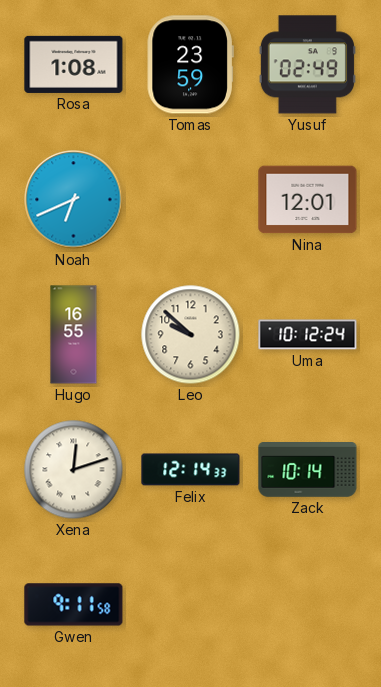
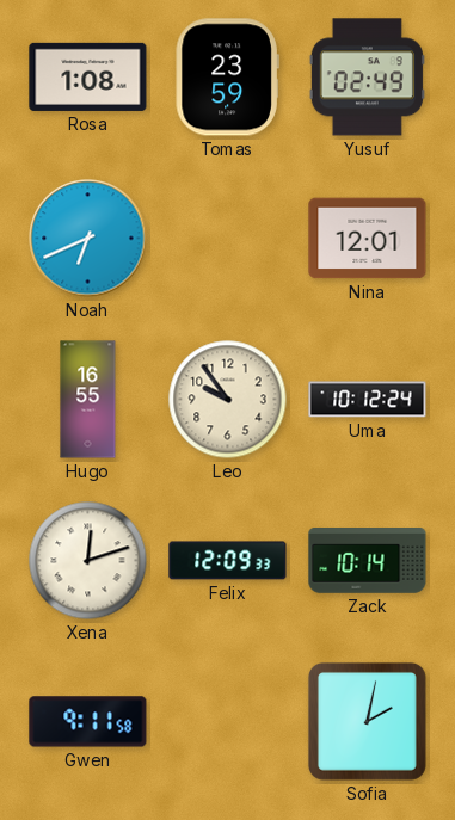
Leo: 9:52 -> 9:54 (228, 400)
Felix: 12:14 -> 12:09 (228, 561)
Sofia: none -> 2:02 (367, 721)
